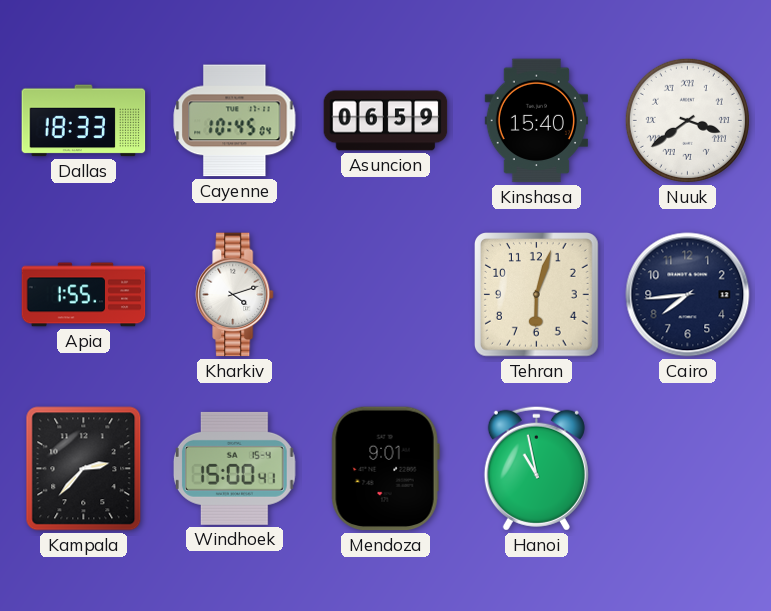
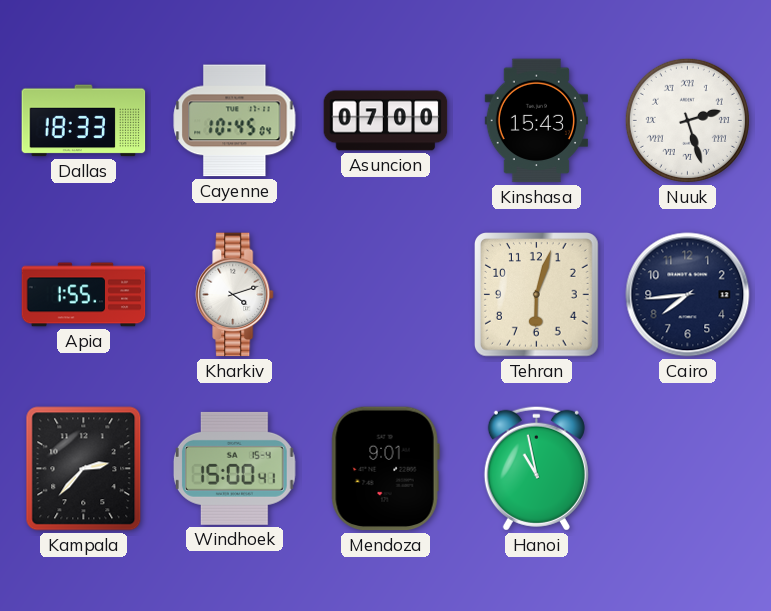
Asuncion: 06:59 -> 07:00 (386, 121)
Kinshasa: 15:40 -> 15:43 (536, 121)
Nuuk: 3:39 -> 2:27 (687, 120)
